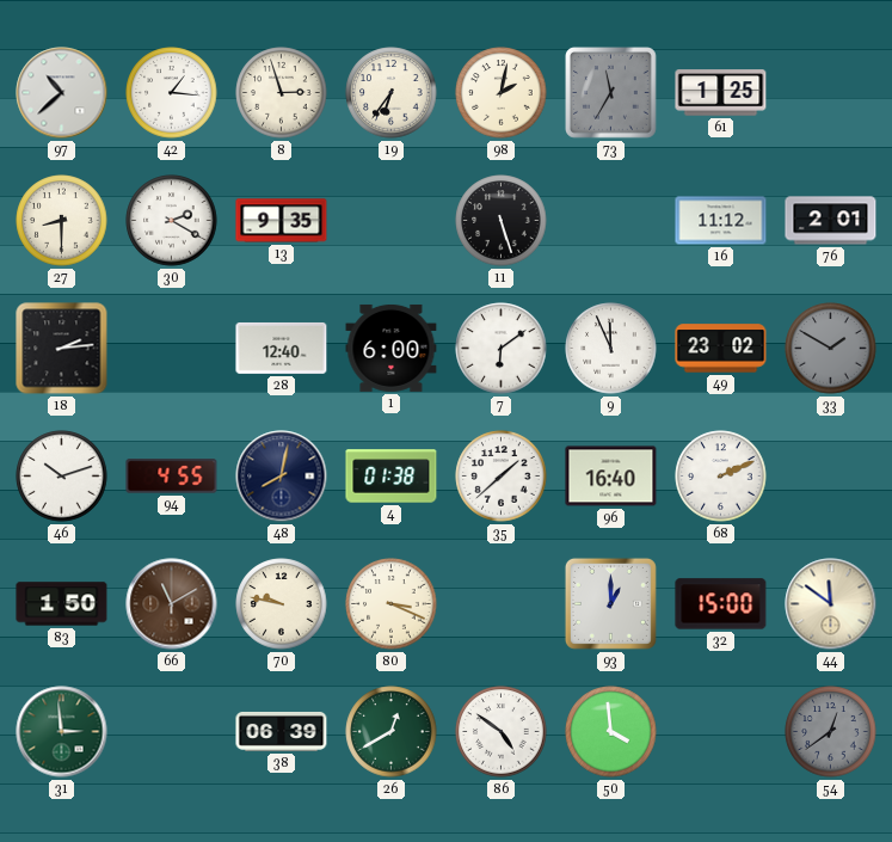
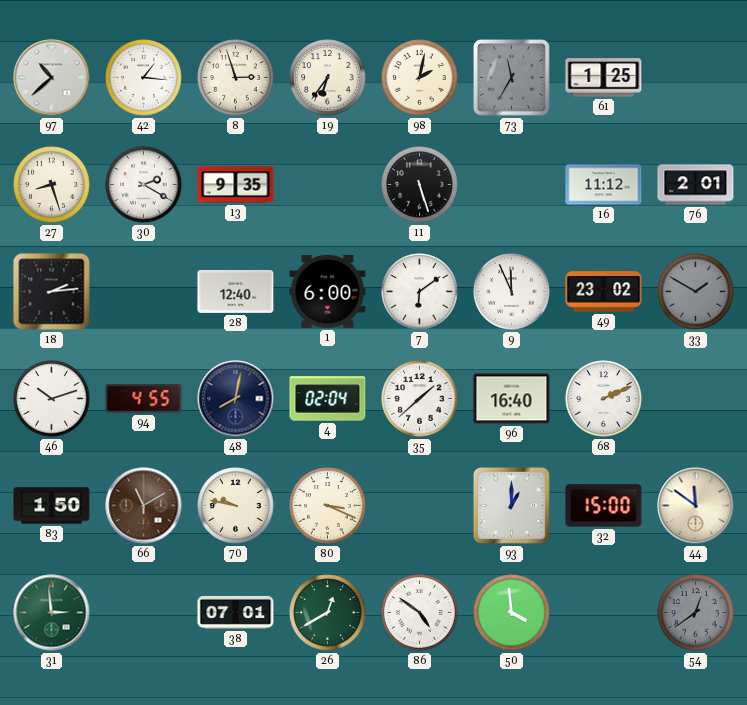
27: 8:30 -> 8:27 (52, 185)
4: 01:38 -> 02:04 (328, 399)
38: 06:39 -> 07:01 (236, 612)
